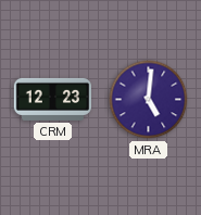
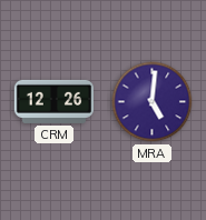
CRM: 12:23 -> 12:26 (53, 101)
